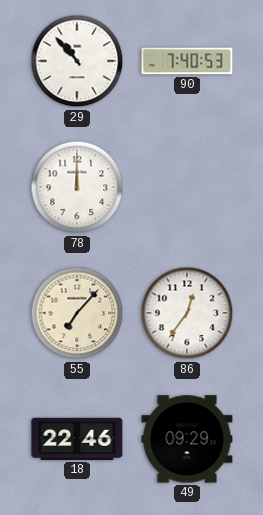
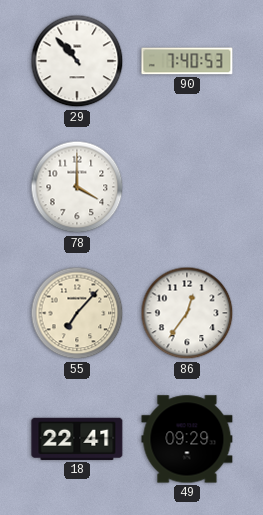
78: 12:00 -> 4:00 (77, 187)
18: 22:46 -> 22:41 (77, 439)
